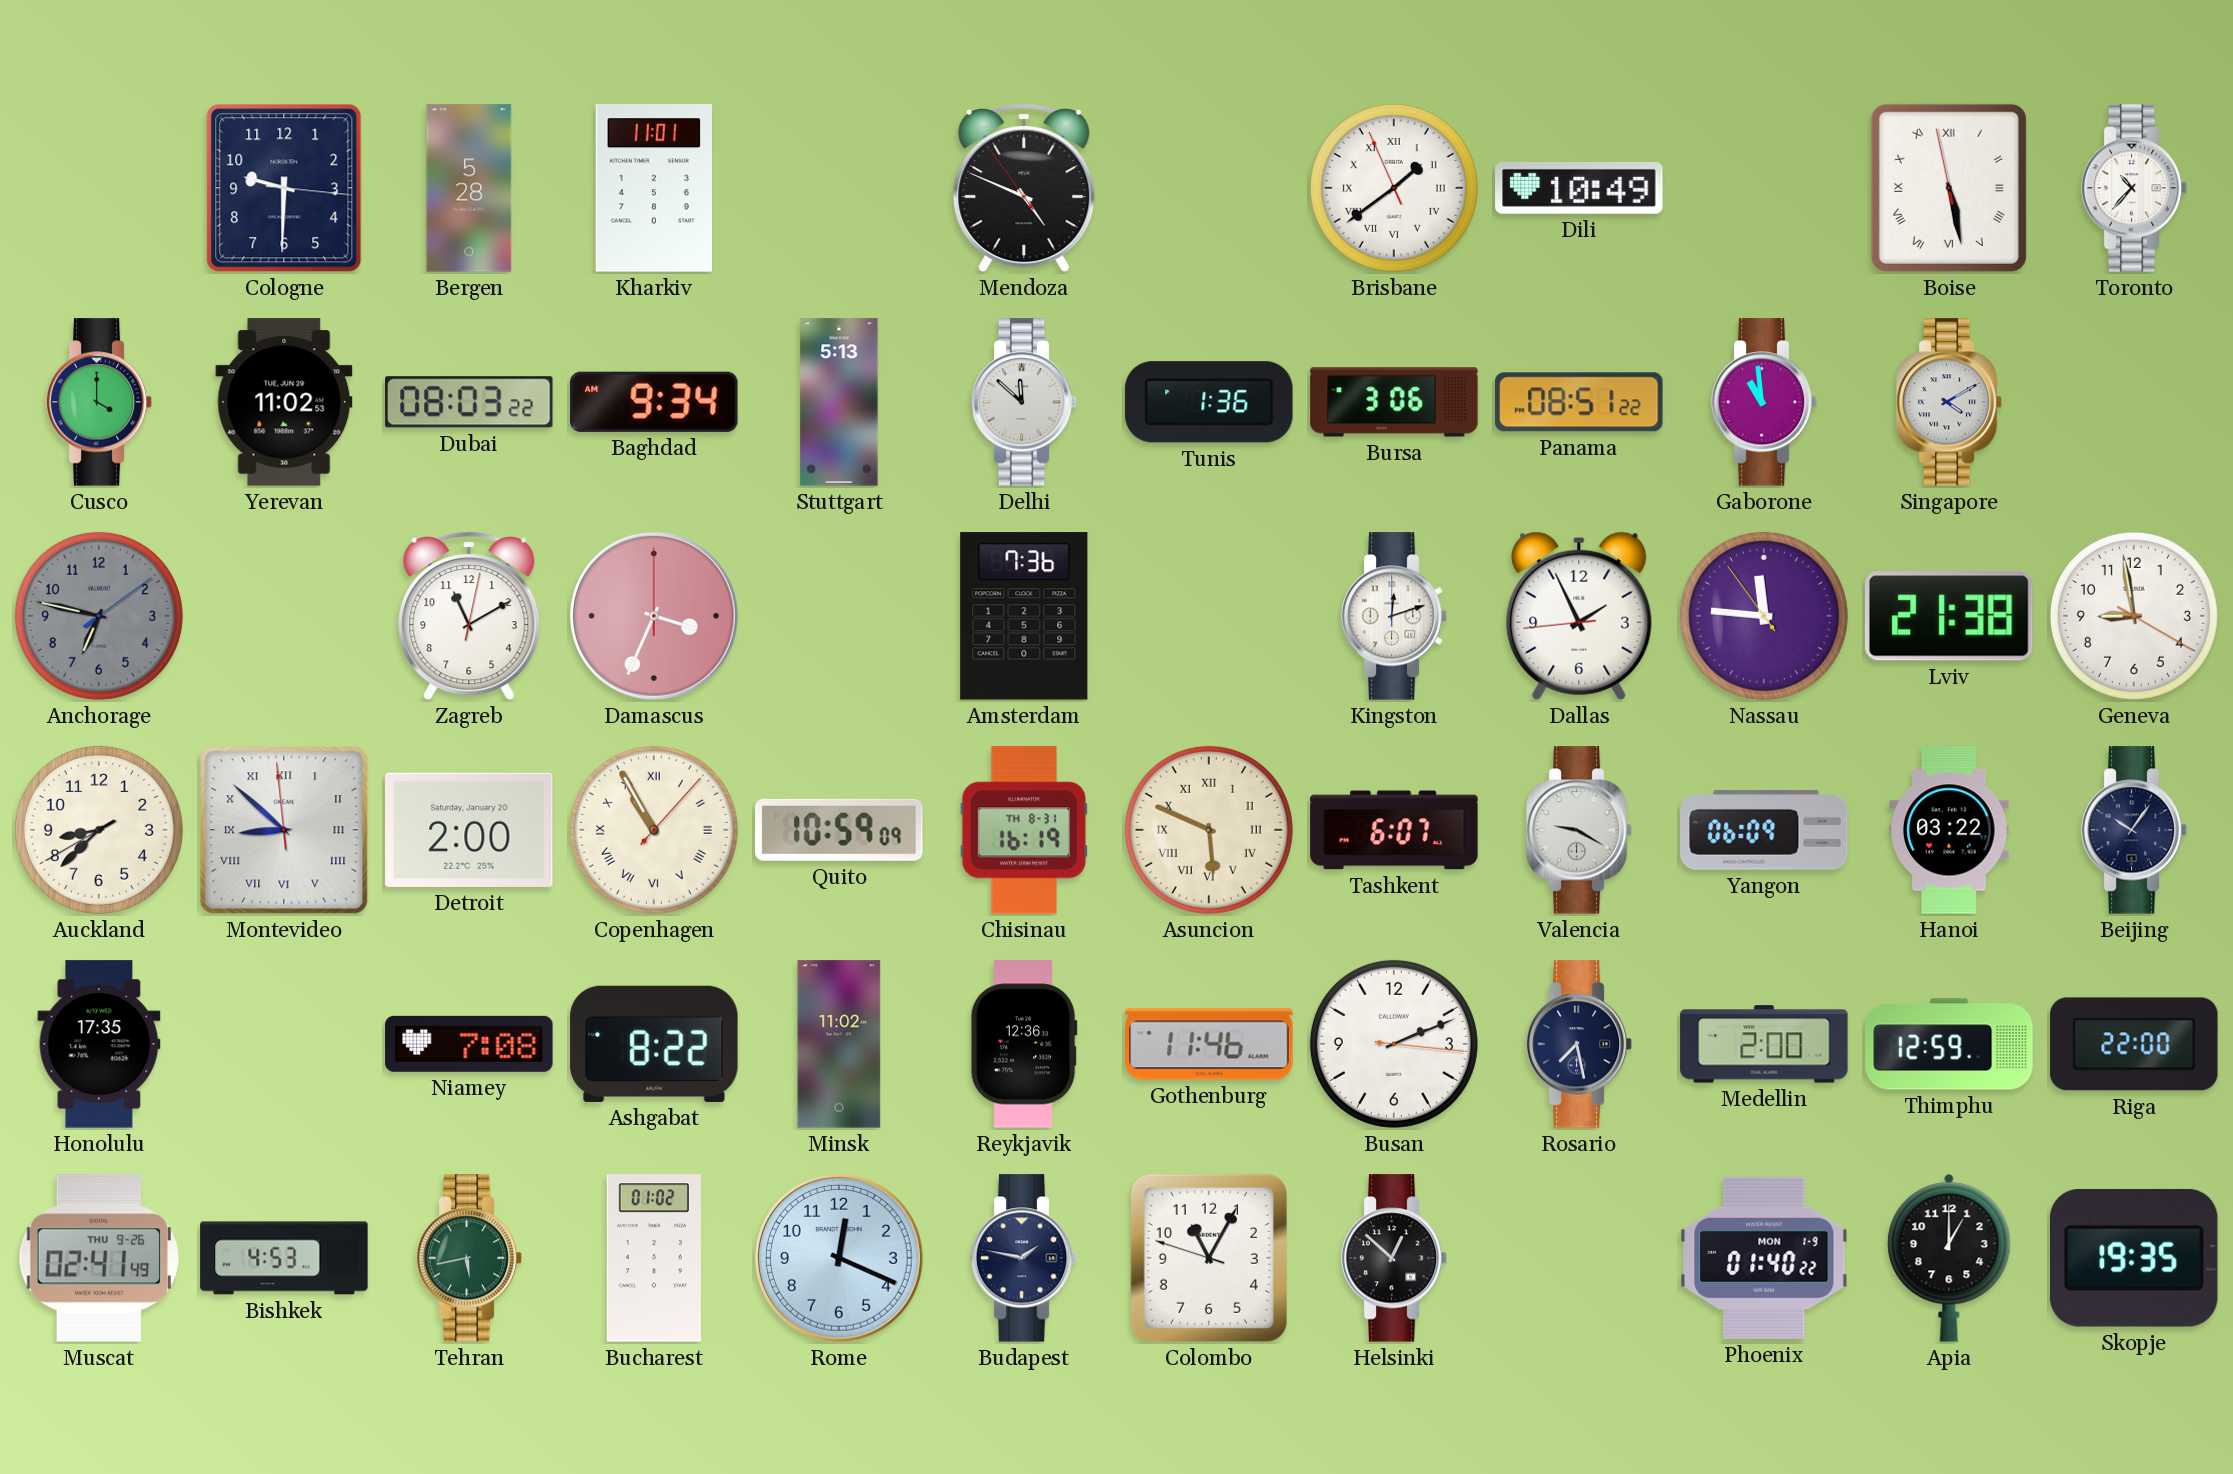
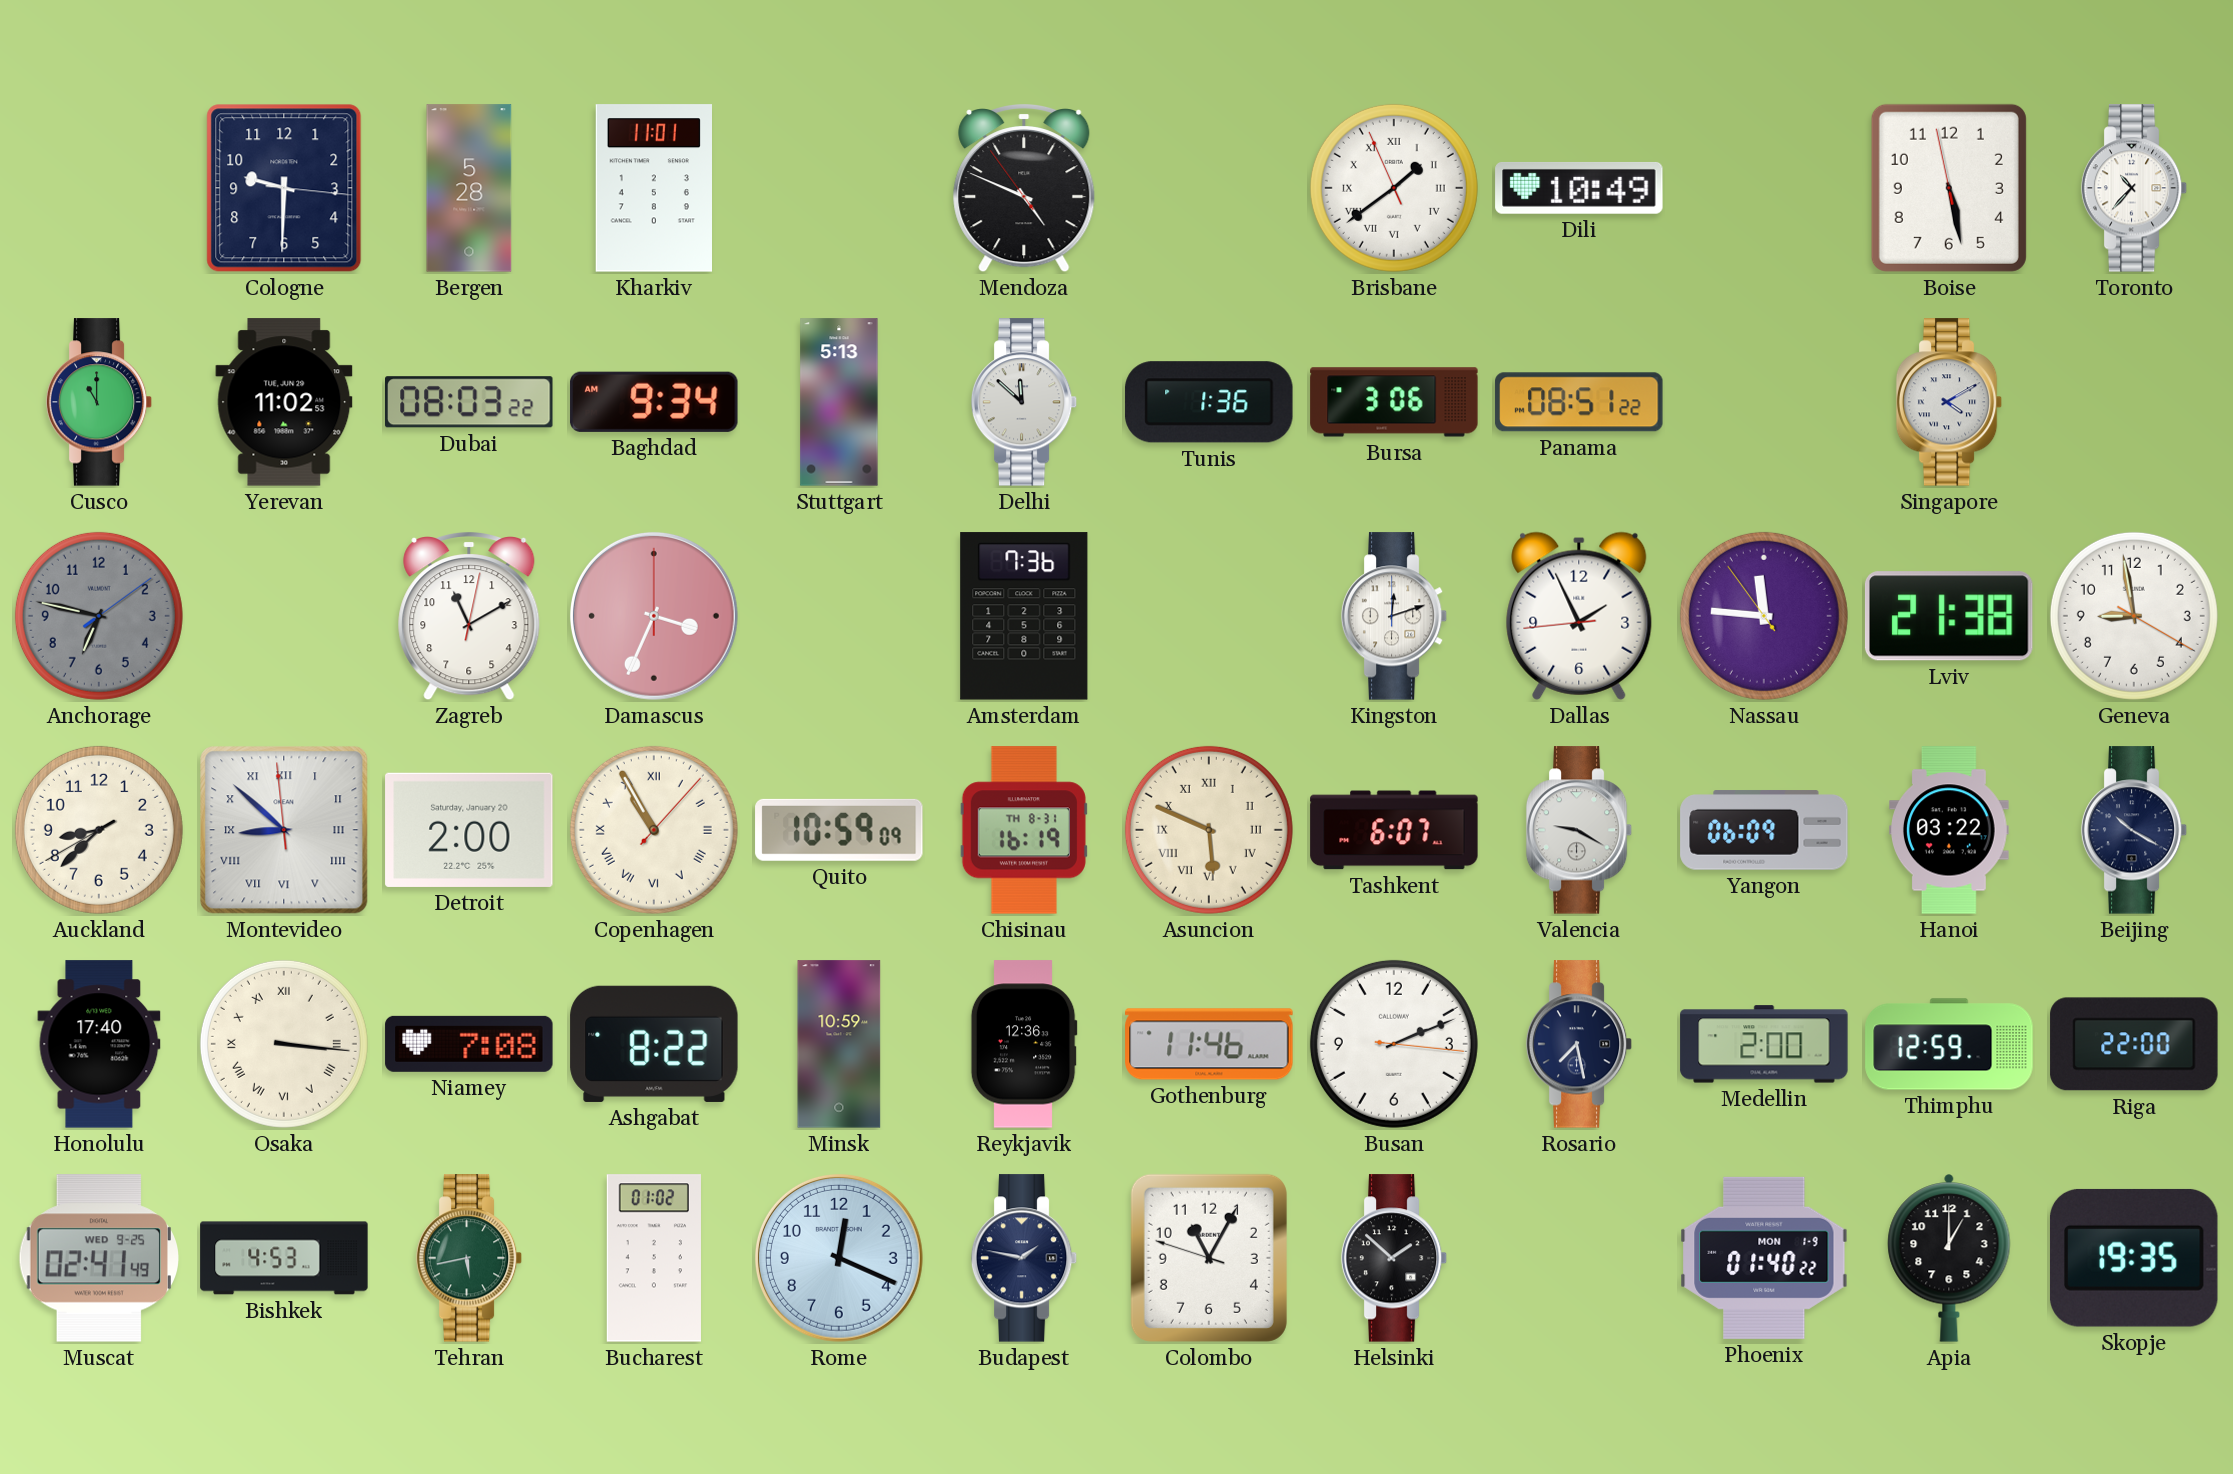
Boise numerals: Roman -> Arabic (1949, 188)
Cusco: 4:00 -> 11:00 (99, 402)
Gaborone: 10:59 -> none (1764, 402)
Beijing: 10:06 -> 10:20 (2134, 830)
Honolulu: 17:35 -> 17:40 (99, 1044)
Osaka: none -> 3:16 (284, 1044)
Minsk: 11:02 -> 10:59 (839, 1044)
Muscat date: THU 9-26 -> WED 9-25 (98, 1258)
Helsinki: 12:52 -> 1:52 (1394, 1258)
